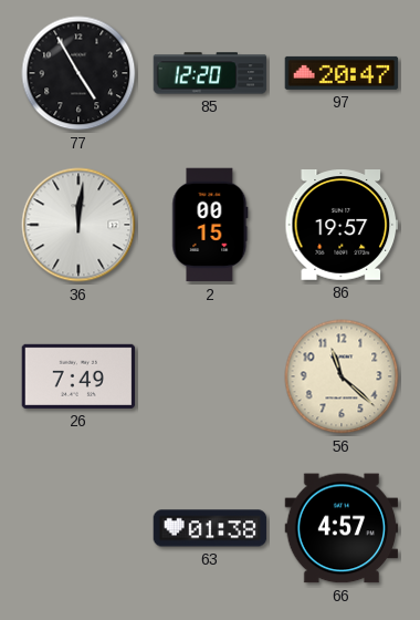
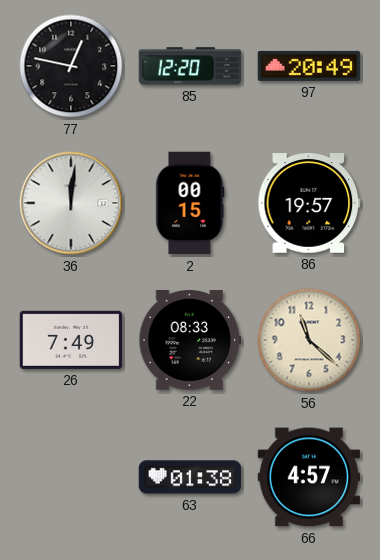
77: 4:55 -> 12:47 (71, 66)
97: 20:47 -> 20:49 (309, 66)
22: none -> 08:33 (190, 340)
